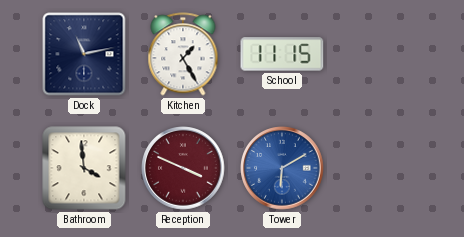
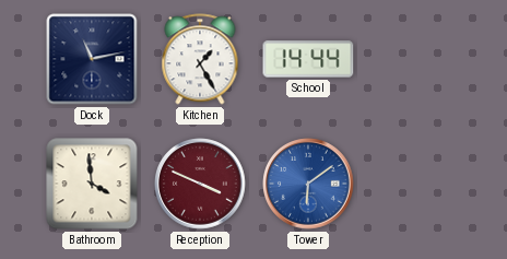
School: 11:15 -> 14:44 (308, 59)
Tower: 6:10 -> 6:09 (308, 184)
